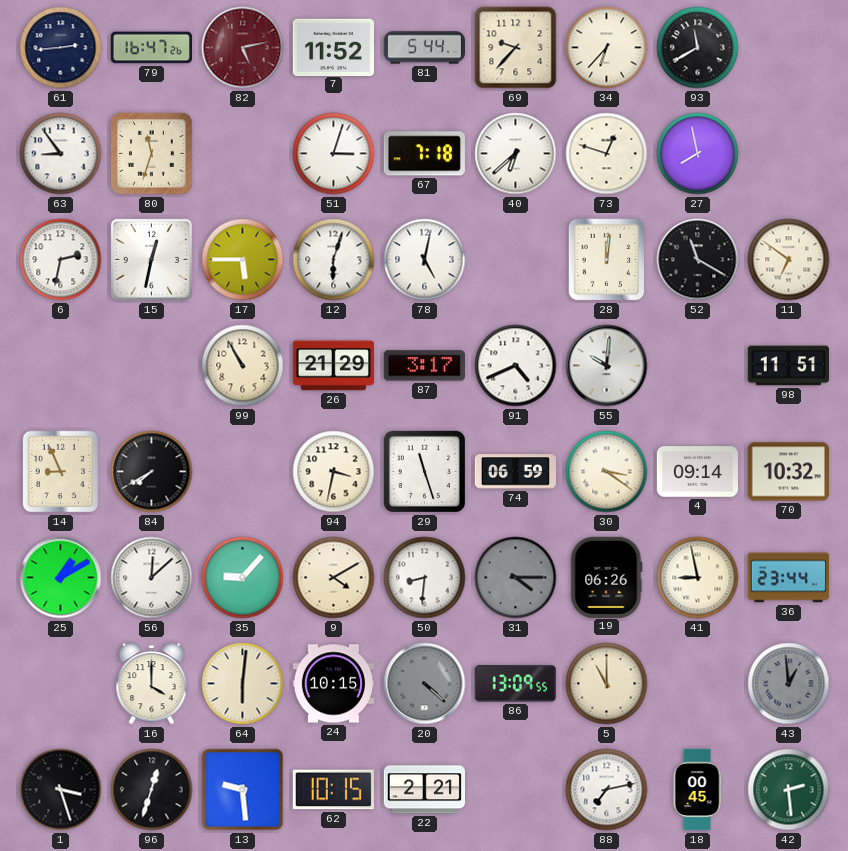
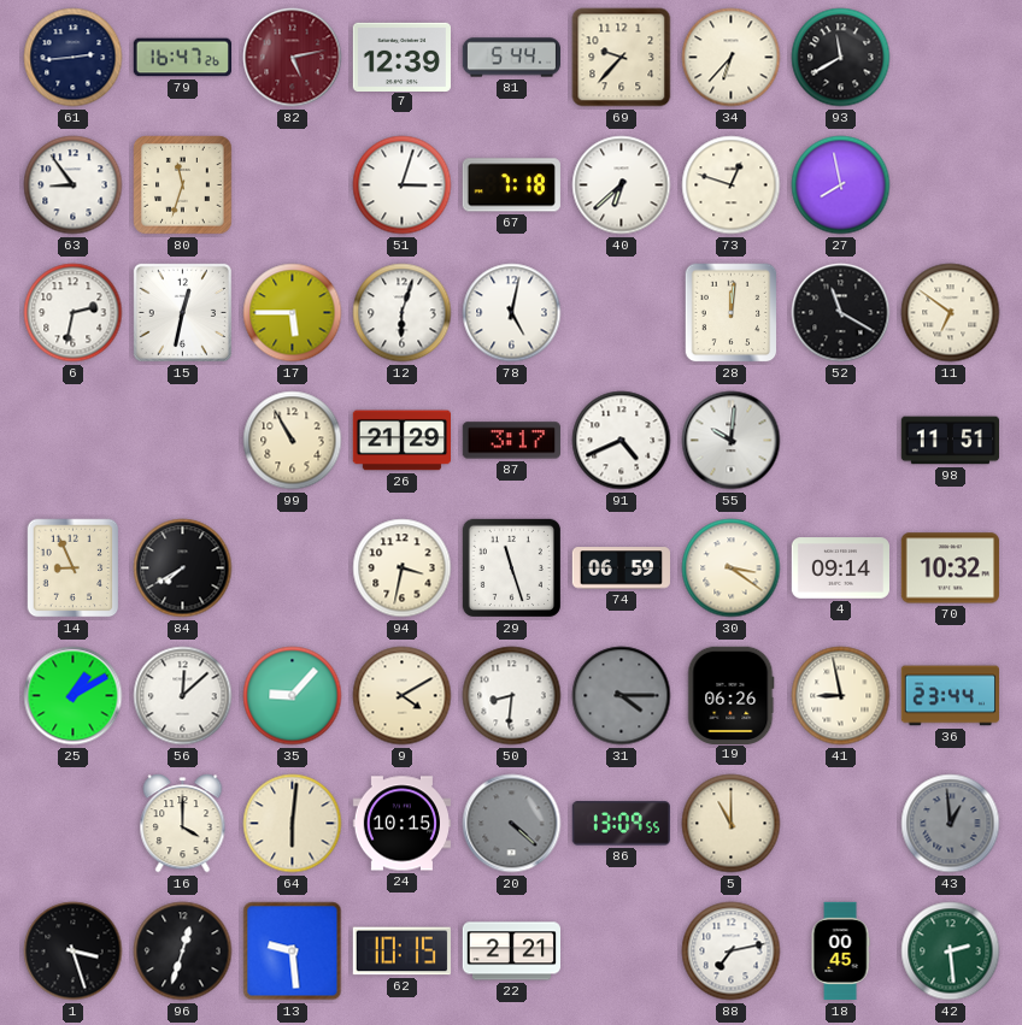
7: 11:52 -> 12:39 (401, 57)
